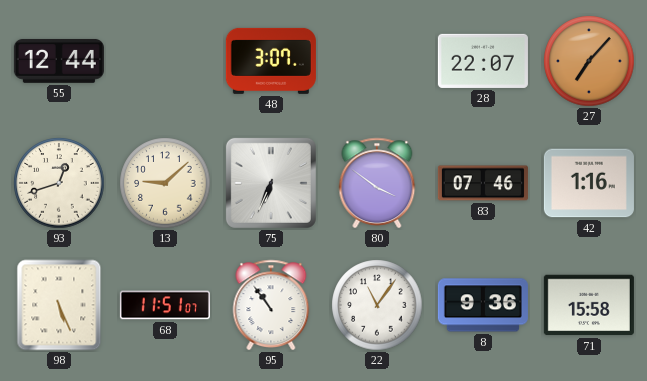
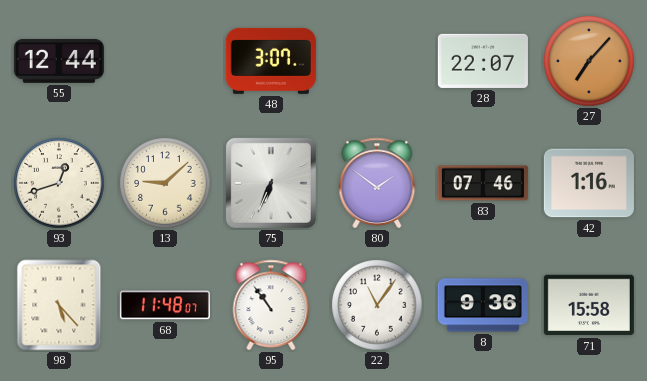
80: 3:51 -> 1:51 (377, 183)
98: 5:26 -> 5:23 (59, 305)
68: 11:51 -> 11:48 (165, 305)
